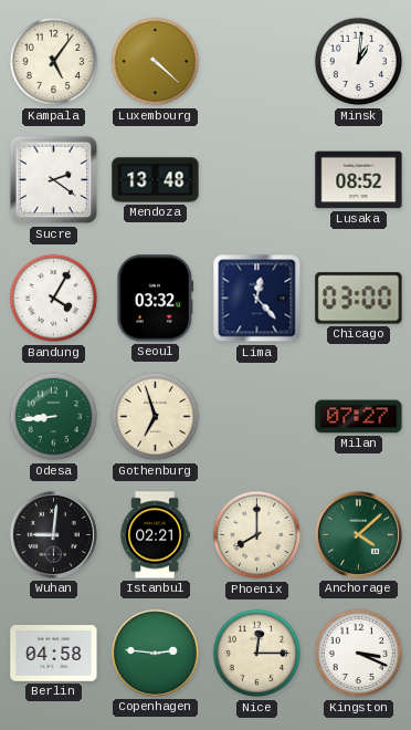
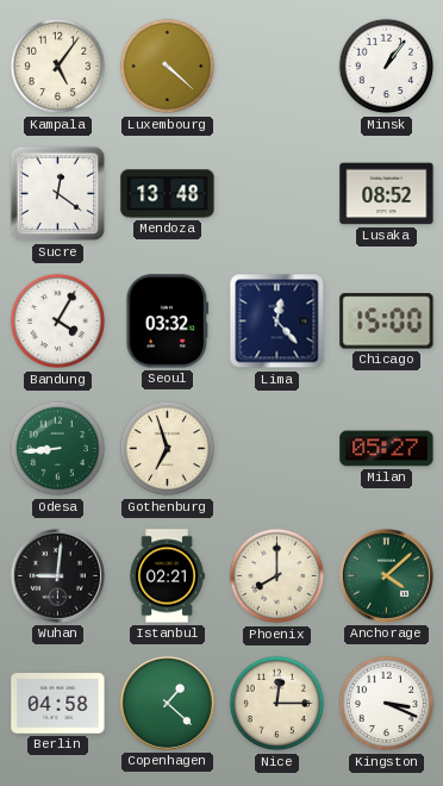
Minsk: 1:01 -> 1:06 (387, 67)
Sucre: 2:21 -> 12:21 (58, 194)
Chicago: 03:00 -> 15:00 (387, 322)
Milan: 07:27 -> 05:27 (387, 449)
Copenhagen: 2:46 -> 1:22 (167, 703)
